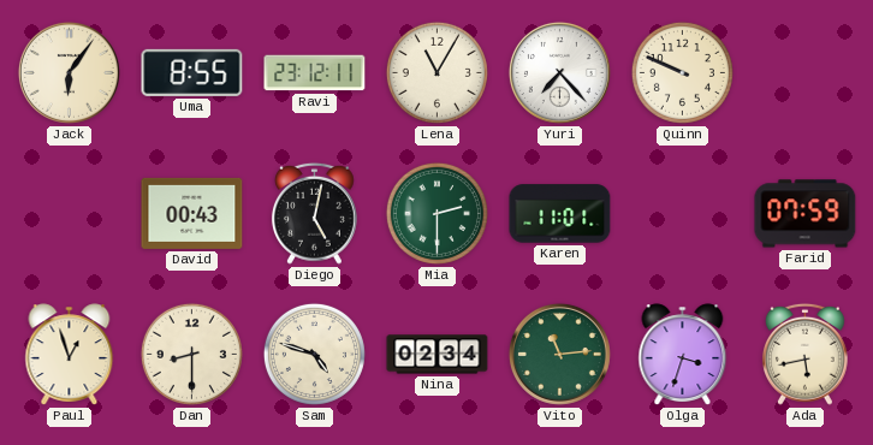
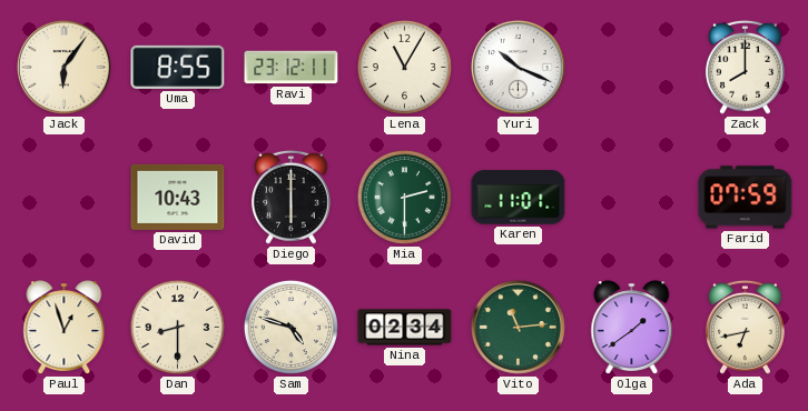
Yuri: 7:23 -> 10:19 (518, 67)
Quinn: 9:49 -> none (682, 72)
Zack: none -> 8:00 (745, 67)
David: 00:43 -> 10:43 (178, 197)
Diego: 5:02 -> 6:00 (290, 197)
Olga: 3:33 -> 1:39 (632, 328)
Ada: 5:43 -> 6:43 (745, 327)
